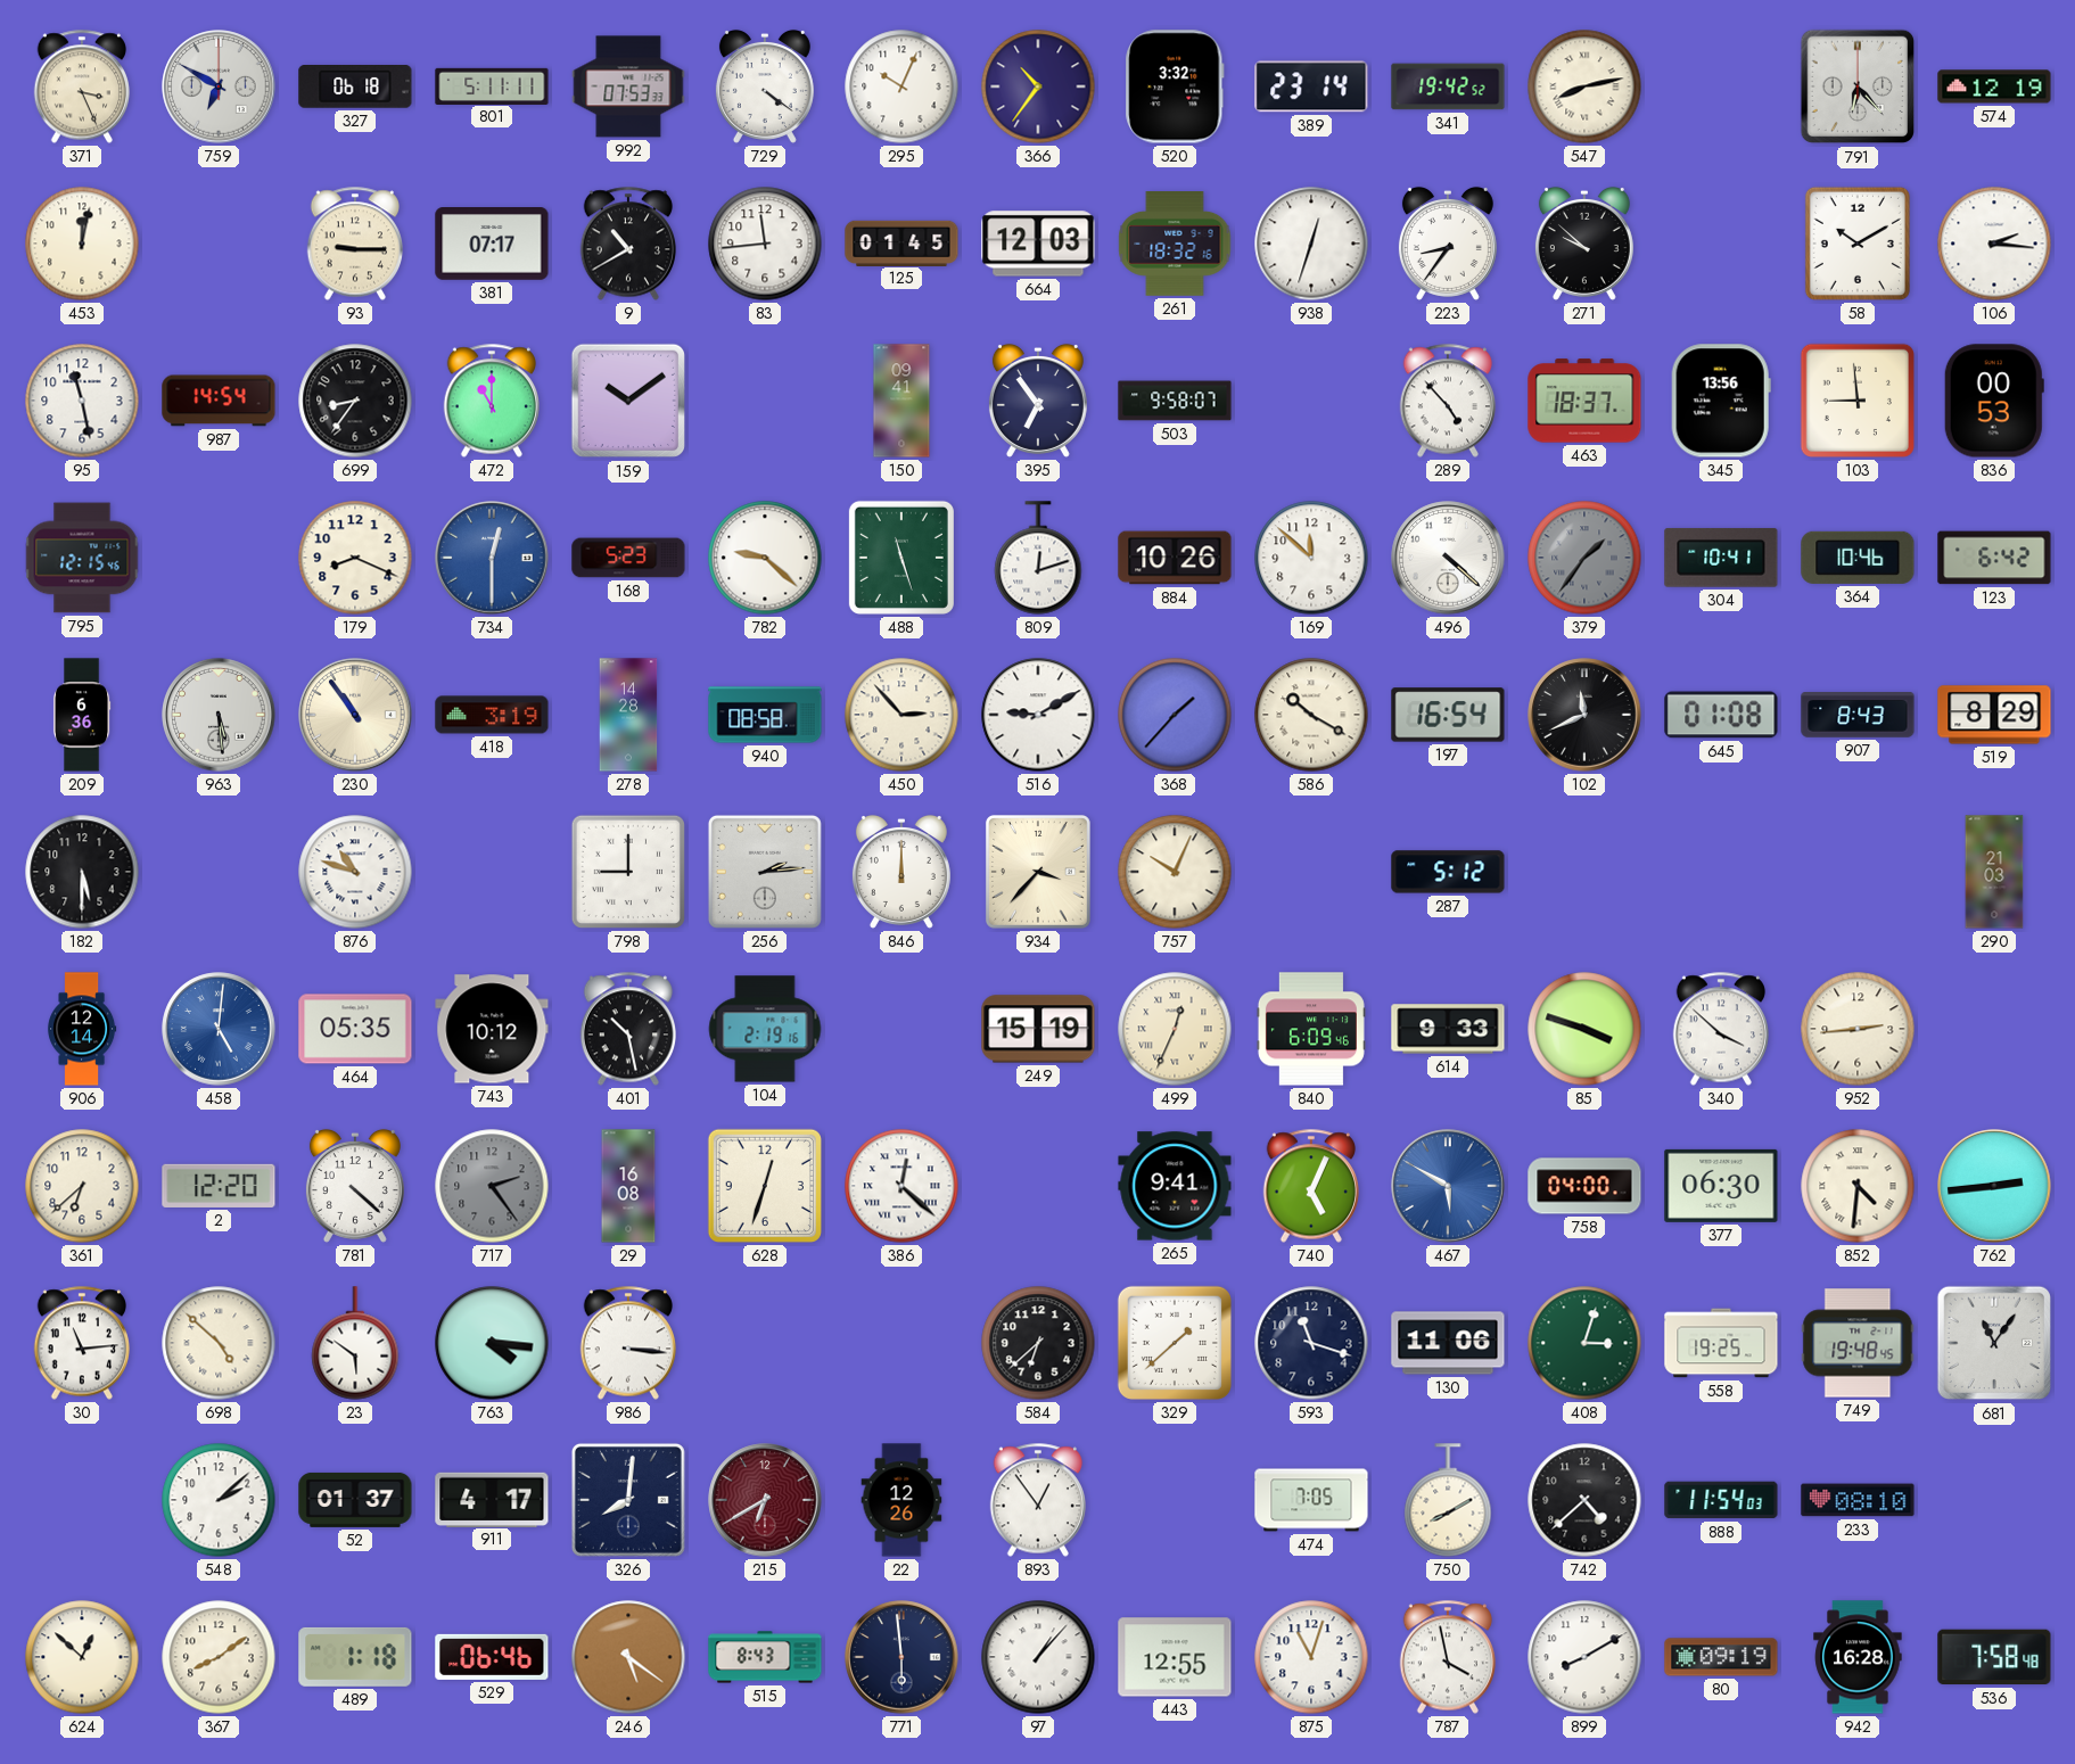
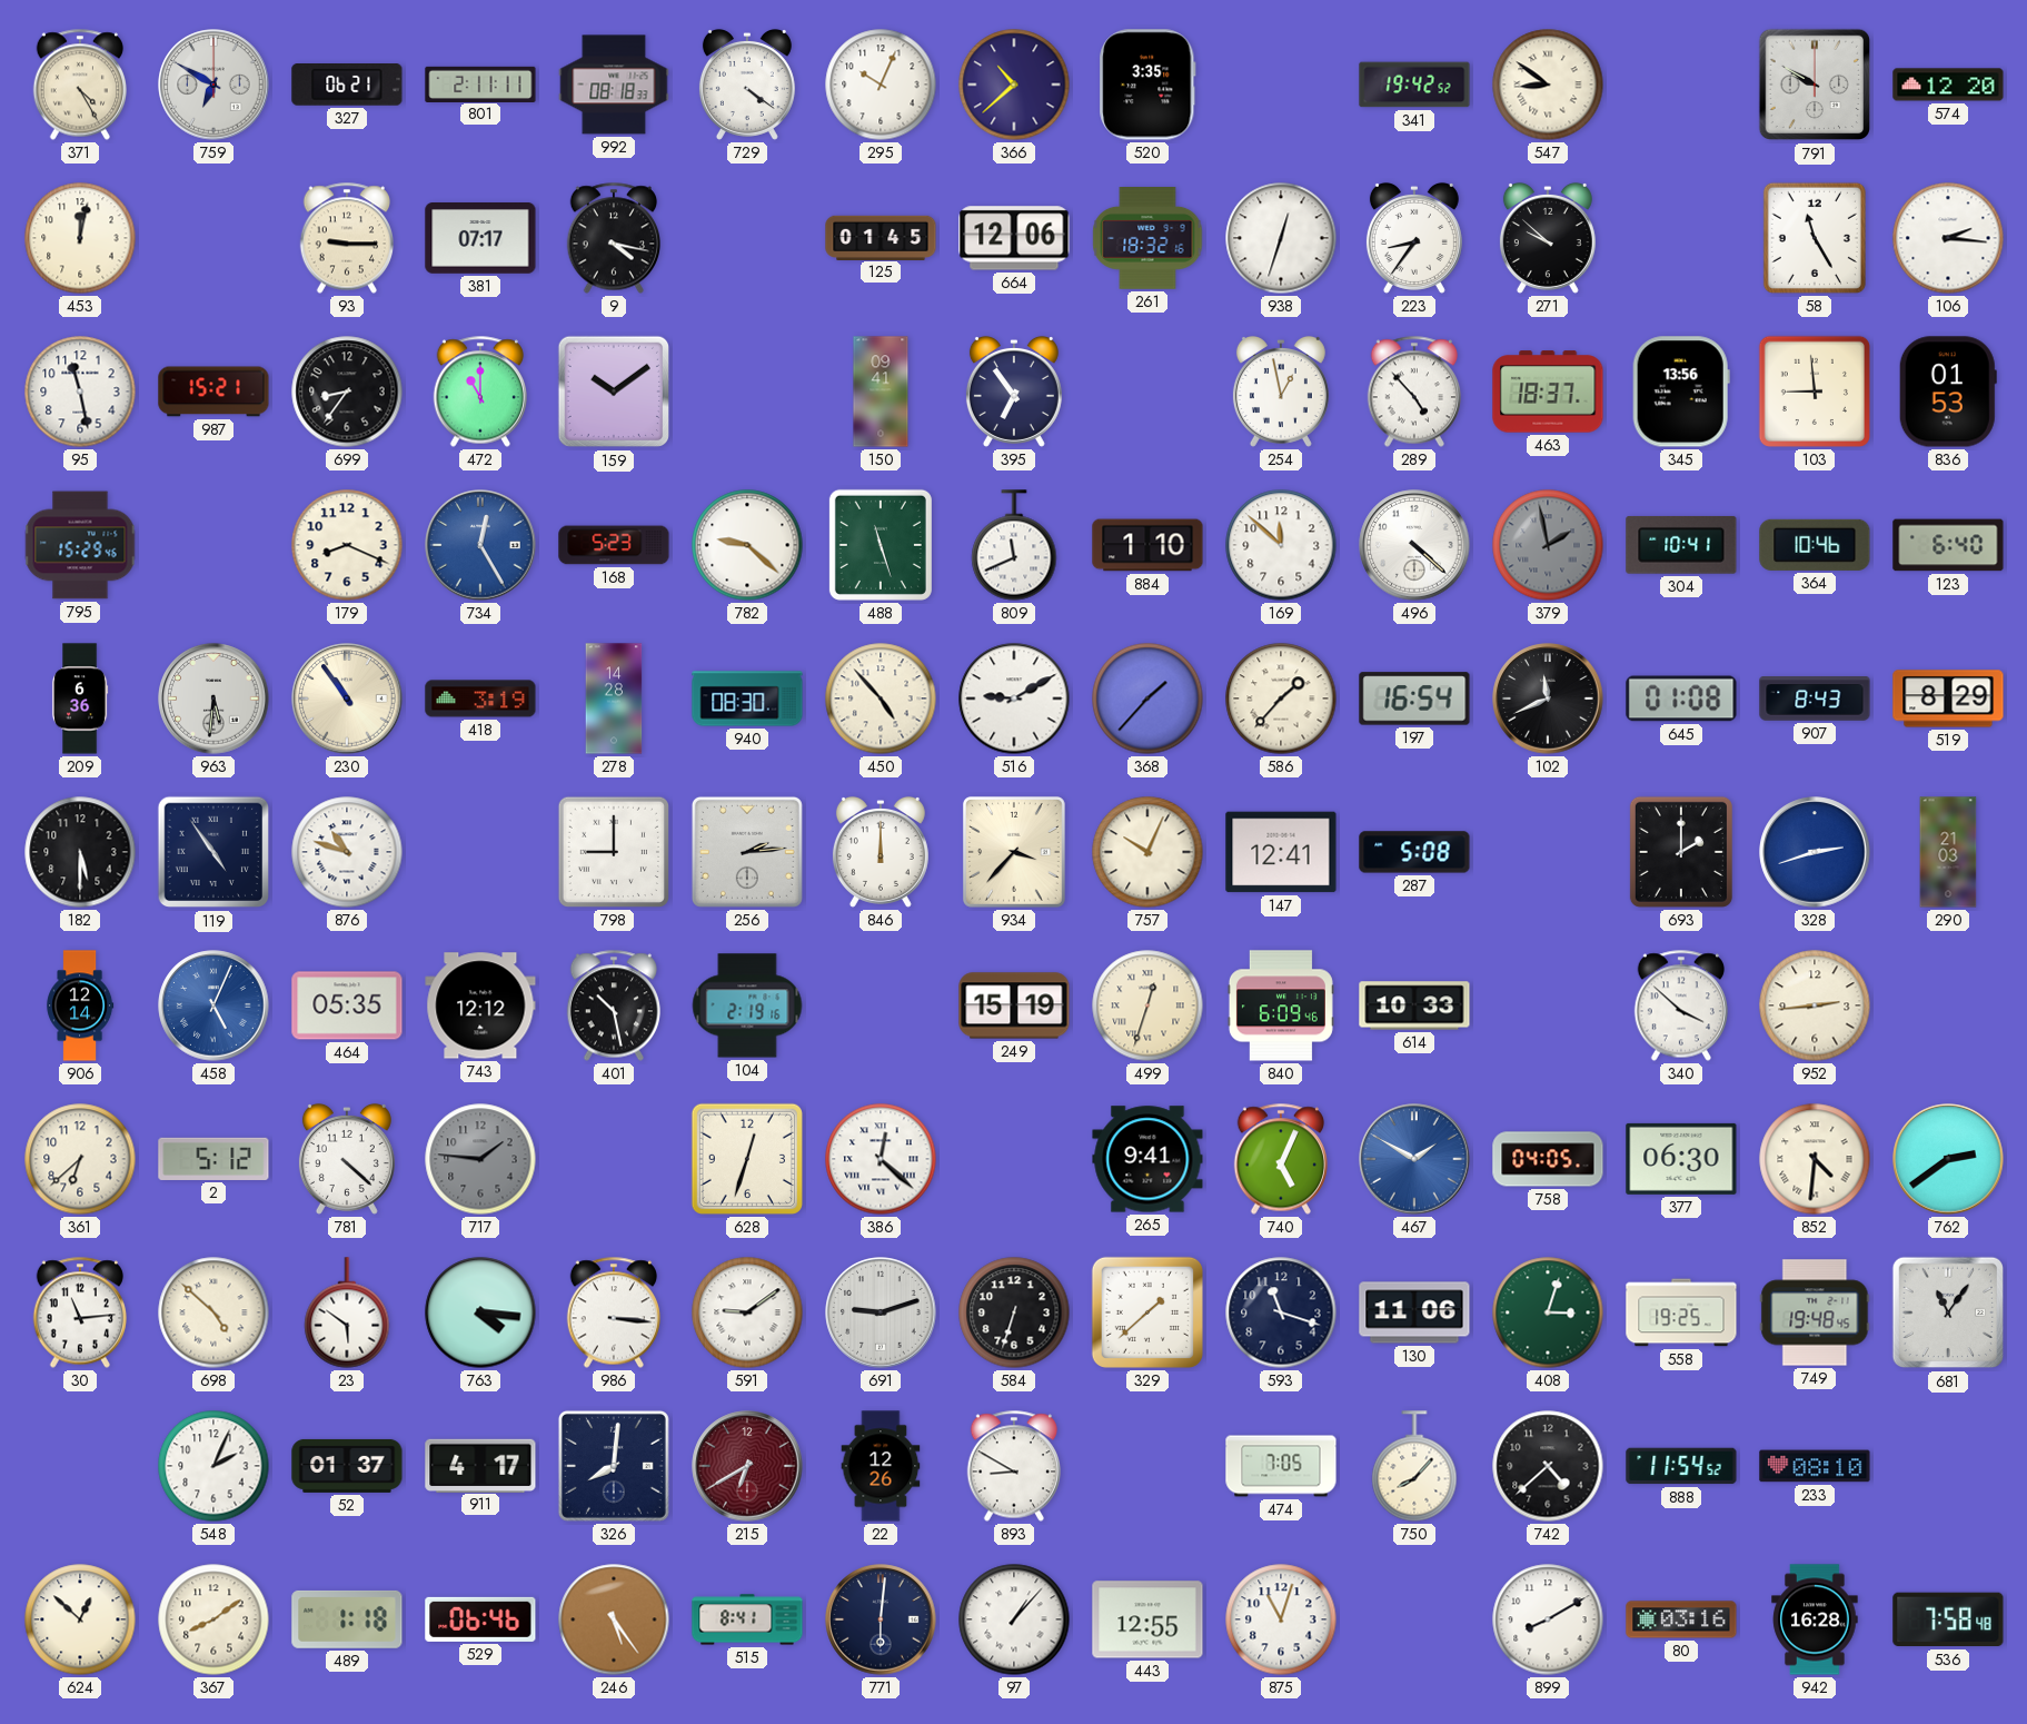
371: 3:26 -> 4:25 (79, 85)
327: 06:18 -> 06:21 (347, 86)
801: 5:11 -> 2:11 (480, 83)
992: 07:53 -> 08:18 (614, 85)
366: 10:36 -> 10:38 (1014, 85)
520: 3:32 -> 3:35 (1147, 85)
389: 23:14 -> none (1311, 86)
547: 8:13 -> 8:51 (1548, 85)
791: 6:23 -> 9:50 (1815, 85)
574: 12:19 -> 12:20 (1948, 85)
9: 10:40 -> 4:17 (613, 238)
83: 11:44 -> none (765, 244)
664: 12:03 -> 12:06 (1014, 238)
58: 10:10 -> 11:25 (1815, 238)
987: 14:54 -> 15:21 (213, 392)
503: 9:58 -> none (1175, 401)
254: none -> 12:58 (1281, 392)
836: 00:53 -> 01:53 (1948, 392)
795: 12:15 -> 15:29 (80, 545)
734: 12:30 -> 12:25 (480, 545)
809: 12:12 -> 11:41 (1014, 545)
884: 10:26 -> 1:10 (1147, 545)
379: 1:36 -> 1:58 (1548, 545)
123: 6:42 -> 6:40 (1948, 545)
963: 5:29 -> 5:31 (213, 698)
940: 08:58 -> 08:30 (747, 698)
450: 2:53 -> 4:53 (881, 698)
586: 10:20 -> 1:37 (1281, 698)
119: none -> 4:54 (213, 852)
147: none -> 12:41 (1281, 852)
287: 5:12 -> 5:08 (1414, 852)
693: none -> 2:00 (1681, 852)
328: none -> 2:42 (1815, 852)
458: 5:01 -> 5:04 (213, 1005)
743: 10:12 -> 12:12 (480, 1005)
499: 12:34 -> 12:33 (1147, 1005)
614: 9:33 -> 10:33 (1414, 1005)
85: 3:48 -> none (1584, 1029)
2: 12:20 -> 5:12 (213, 1159)
717: 2:24 -> 1:46 (480, 1159)
29: 16:08 -> none (628, 1186)
467: 5:50 -> 1:50 (1414, 1159)
758: 04:00 -> 04:05 (1548, 1159)
762: 2:44 -> 2:39 (1948, 1159)
591: none -> 9:09 (747, 1312)
691: none -> 9:12 (881, 1312)
584: 6:38 -> 6:33 (1014, 1312)
548: 2:08 -> 2:04 (213, 1466)
893: 12:54 -> 8:50 (1013, 1466)
750: 8:10 -> 8:07 (1414, 1466)
888: 11:54:03 -> 11:54:52 (1681, 1466)
246: 5:21 -> 5:24 (614, 1619)
515: 8:43 -> 8:41 (747, 1619)
771: 5:59 -> 6:01 (881, 1619)
787: 3:58 -> none (1447, 1657)
80: 09:19 -> 03:16 (1681, 1619)
